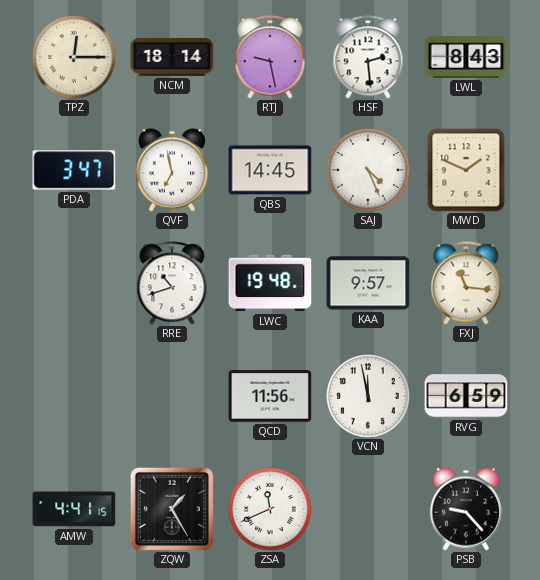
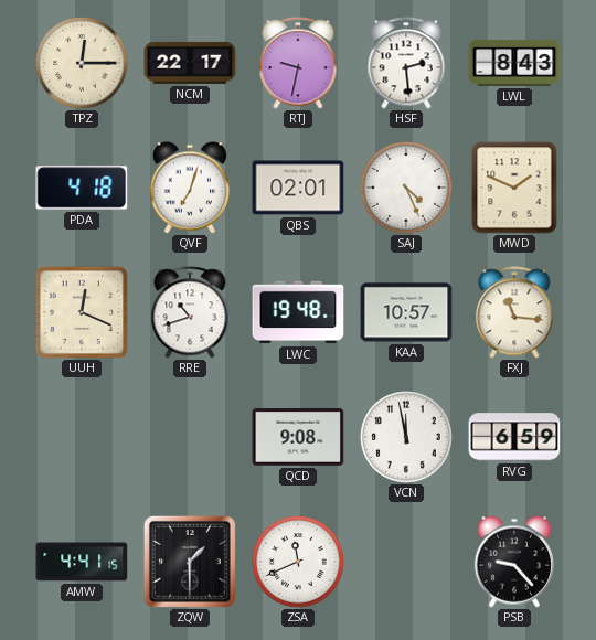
NCM: 18:14 -> 22:17 (190, 63)
RTJ: 9:28 -> 9:32 (298, 63)
PDA: 3:47 -> 4:18 (82, 188)
QVF: 6:58 -> 7:03 (190, 188)
QBS: 14:45 -> 02:01 (298, 188)
UUH: none -> 12:19 (82, 312)
KAA: 9:57 -> 10:57 (406, 312)
QCD: 11:56 -> 9:08 (298, 438)
ZQW: 1:25 -> 1:30 (190, 562)
